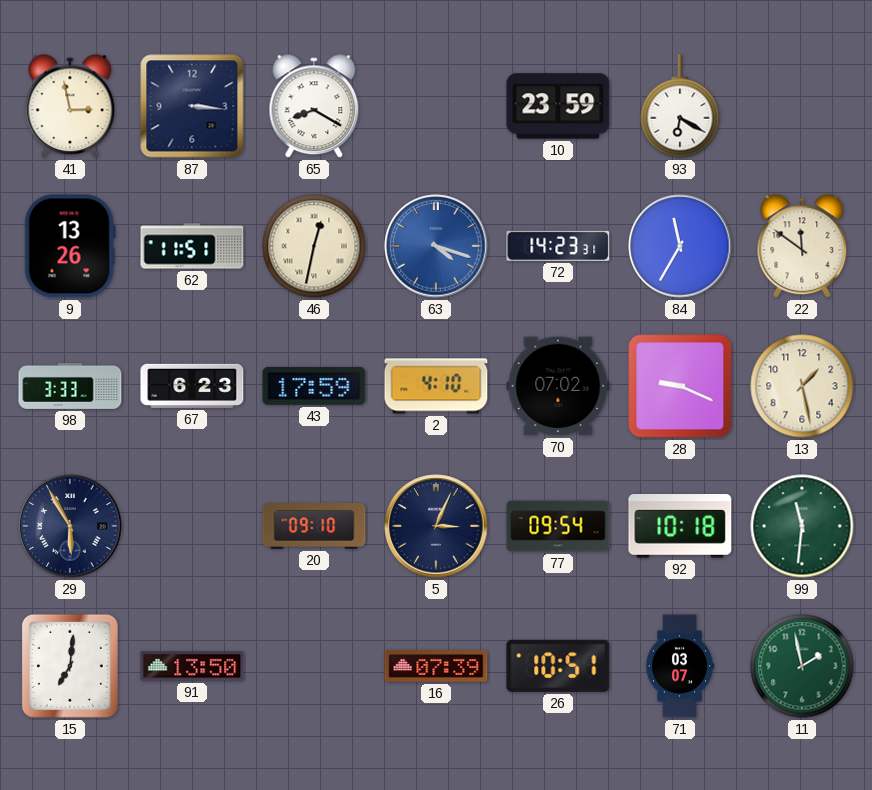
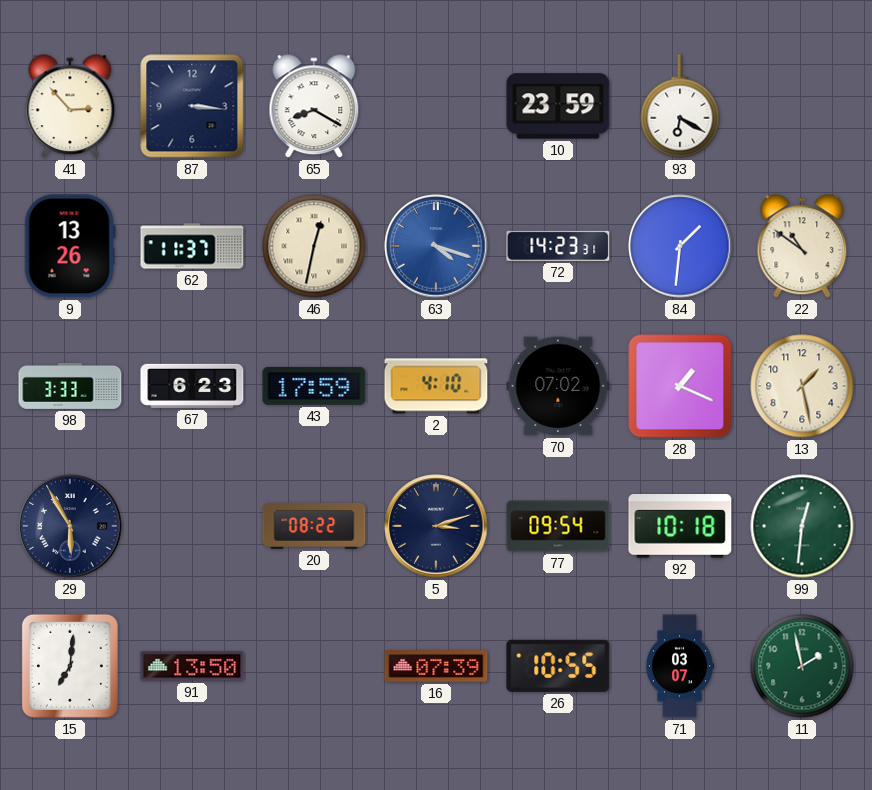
41: 2:58 -> 2:53 (70, 107)
62: 11:51 -> 11:37 (192, 246)
84: 11:35 -> 1:31 (680, 246)
22: 11:51 -> 10:51 (802, 247)
28: 9:19 -> 1:19 (680, 386)
20: 09:10 -> 08:22 (314, 527)
5: 3:04 -> 3:12 (436, 526)
99: 11:31 -> 12:31 (802, 526)
26: 10:51 -> 10:55 (558, 666)
